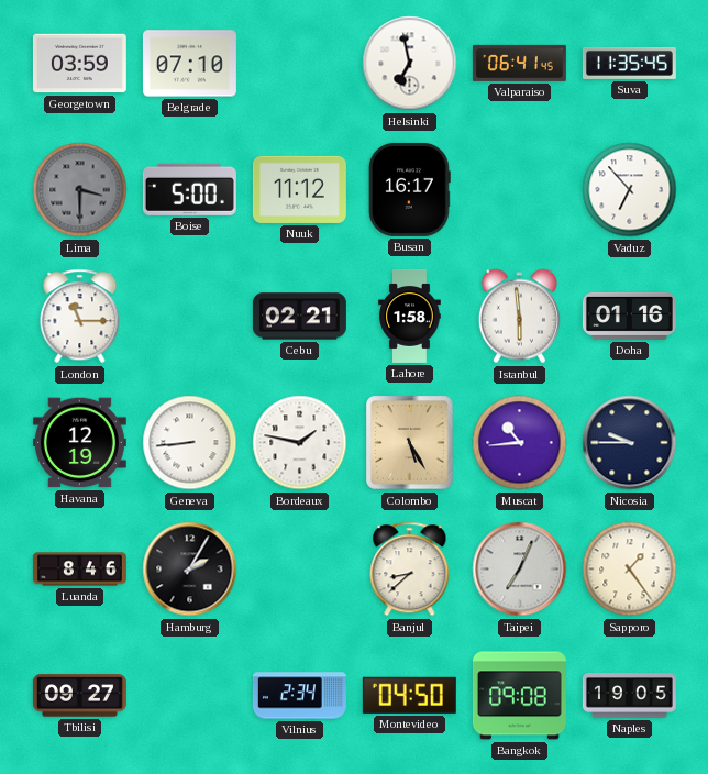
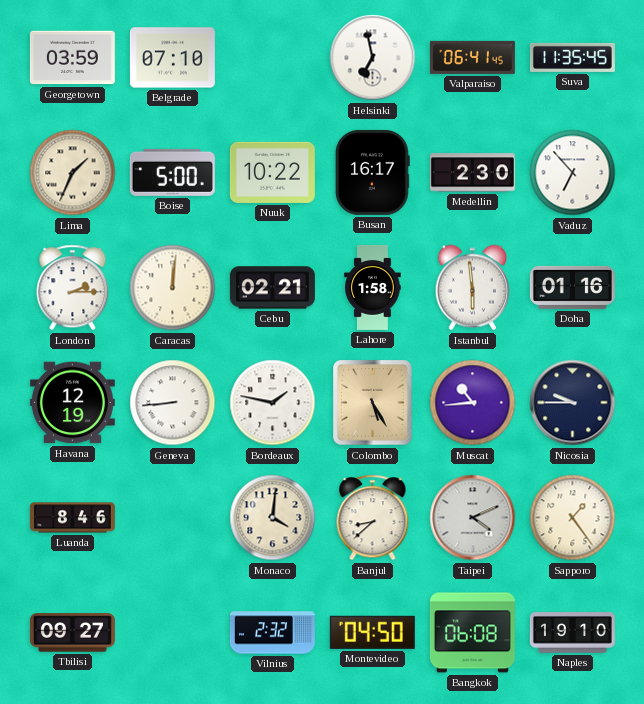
Lima: 3:30 -> 1:34 (73, 173)
Lima dial: grey -> cream (73, 173)
Nuuk: 11:12 -> 10:22 (272, 172)
Medellin: none -> 2:30 (472, 173)
London: 11:15 -> 2:15 (73, 288)
Caracas: none -> 12:01 (173, 288)
Hamburg: 2:05 -> none (190, 570)
Monaco: none -> 4:01 (273, 518)
Taipei: 7:04 -> 4:11 (473, 518)
Vilnius: 2:34 -> 2:32 (272, 633)
Bangkok: 09:08 -> 06:08 (472, 633)
Naples: 19:05 -> 19:10 (572, 633)
